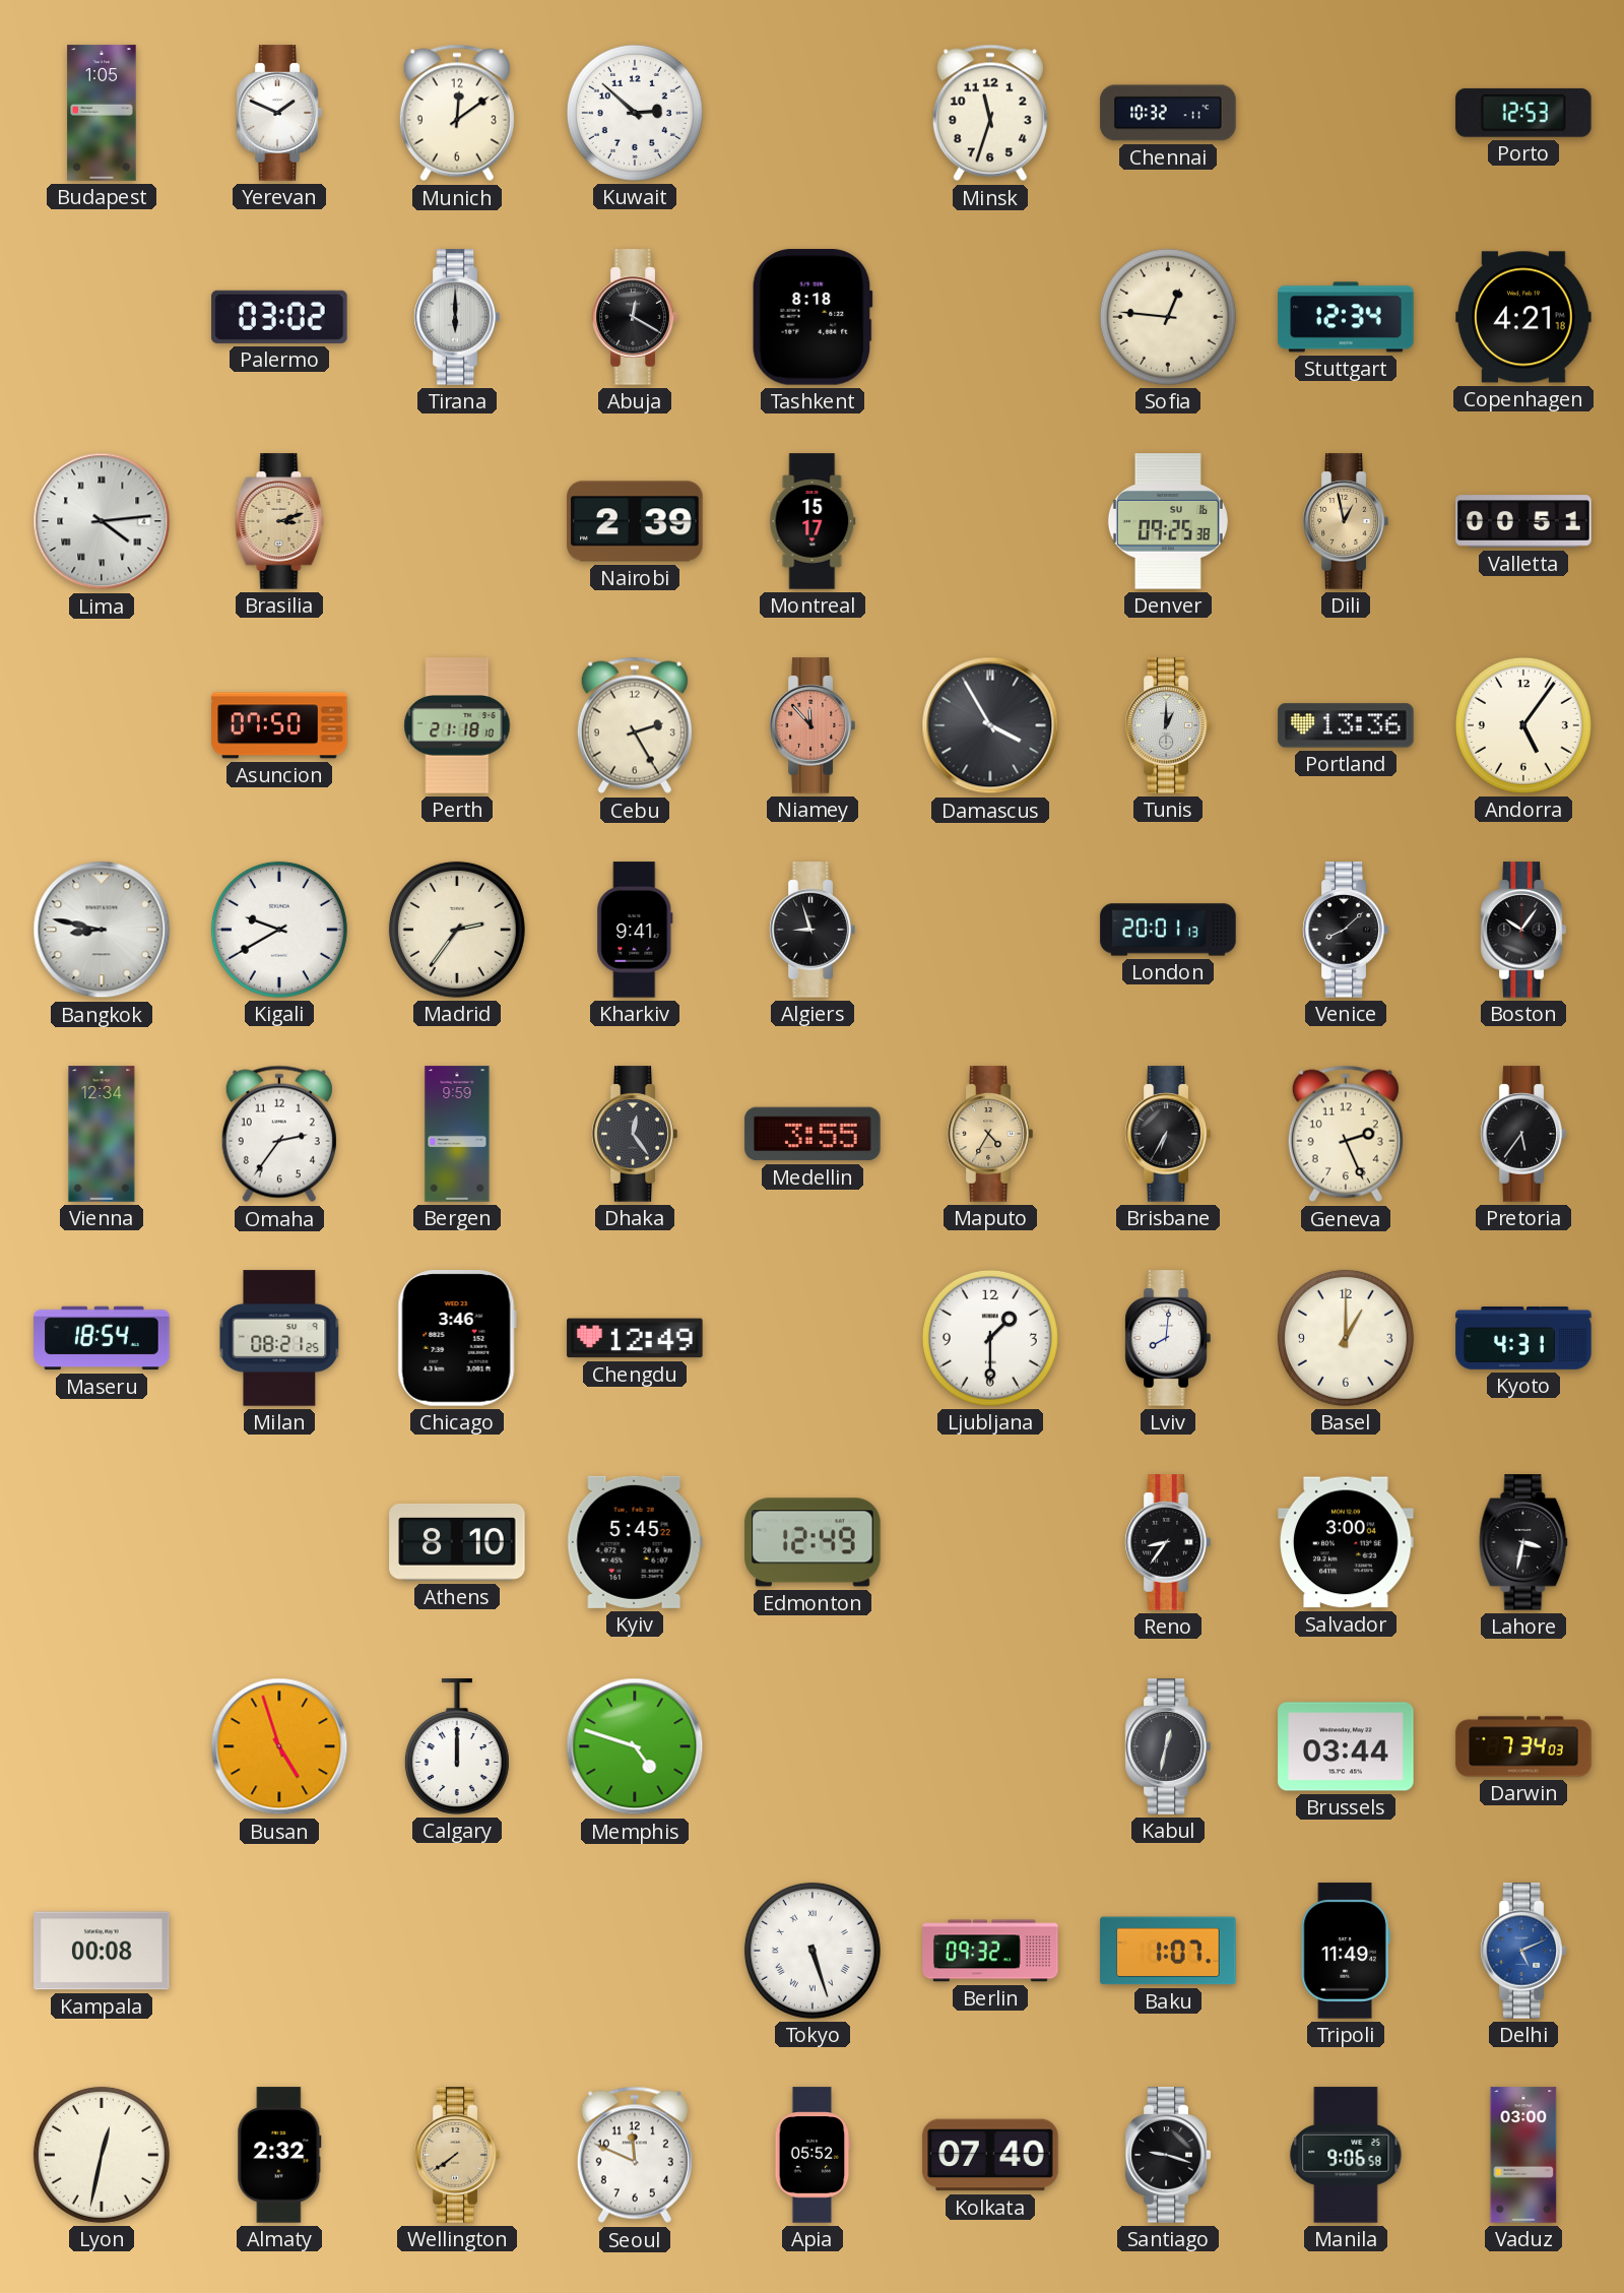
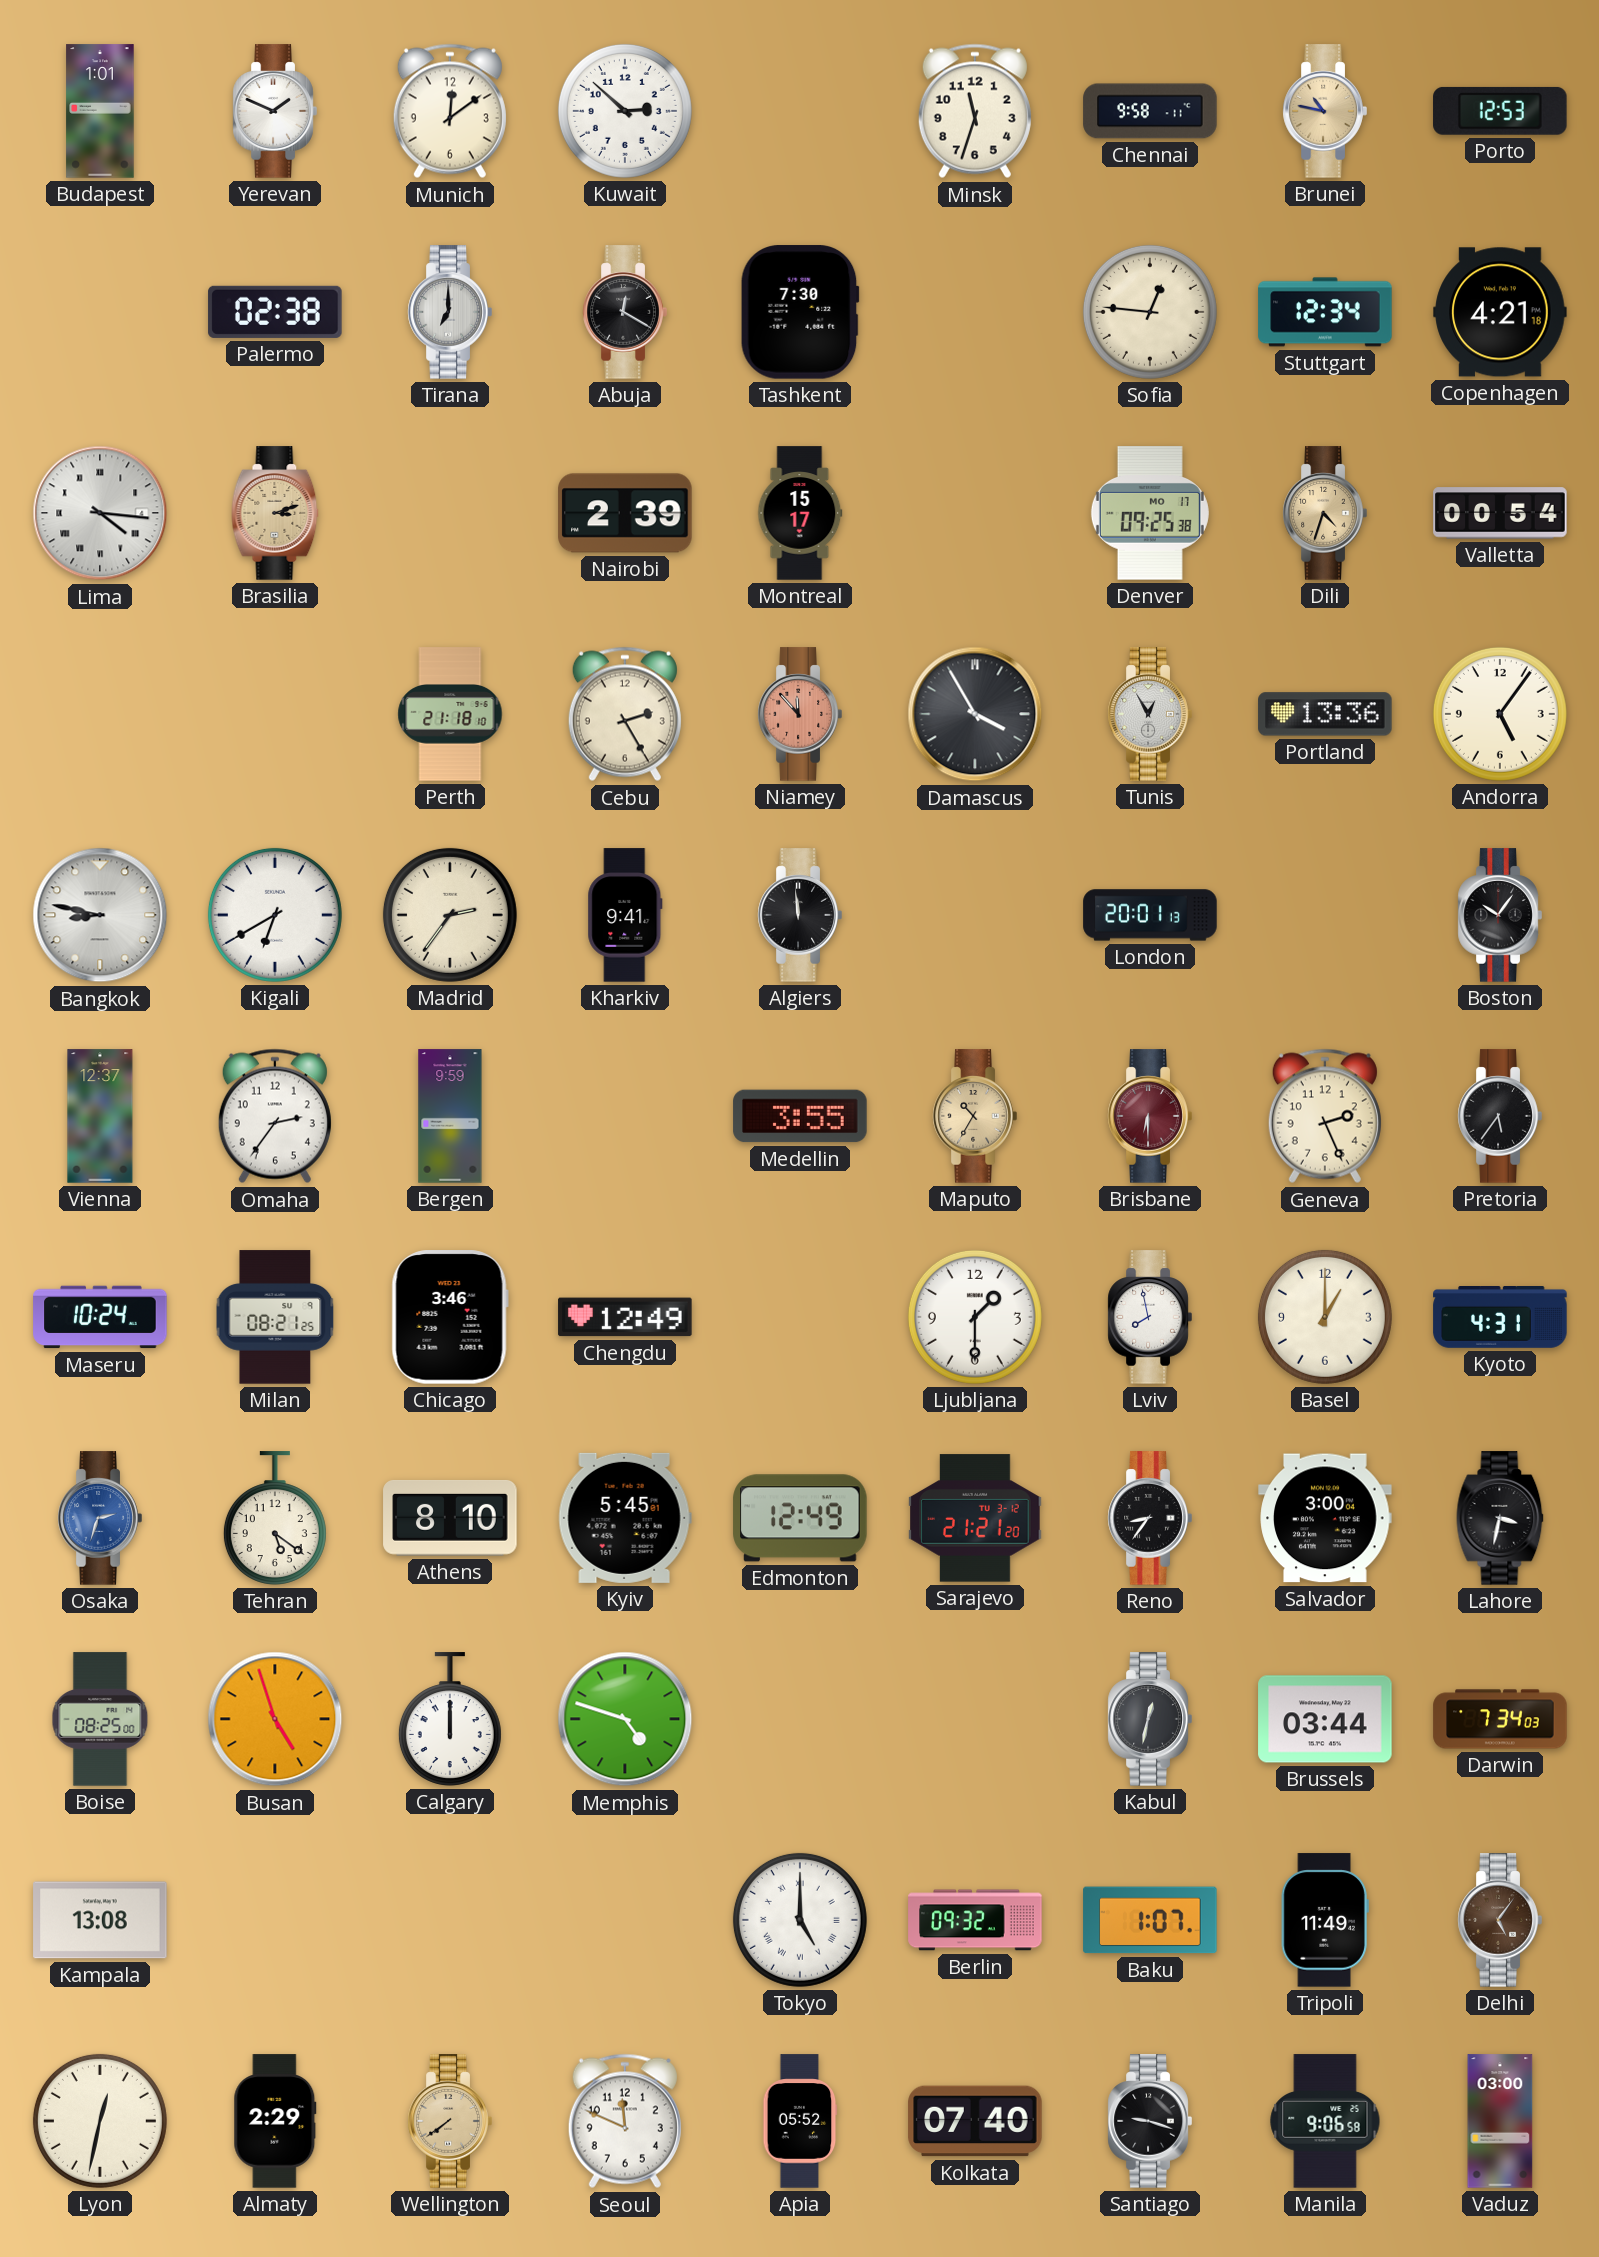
Budapest: 1:05 -> 1:01 (100, 111)
Chennai: 10:32 -> 9:58 (1150, 111)
Brunei: none -> 10:47 (1325, 111)
Palermo: 03:02 -> 02:38 (275, 312)
Tirana: 6:00 -> 7:00 (450, 312)
Tashkent: 8:18 -> 7:30 (800, 312)
Lima: 4:14 -> 4:16 (100, 513)
Denver date: SU 16 -> MO 17 (1150, 513)
Dili: 12:58 -> 4:33 (1325, 513)
Valletta: 00:51 -> 00:54 (1500, 513)
Asuncion: 07:50 -> none (279, 725)
Tunis: 1:00 -> 12:55 (1150, 714)
Kigali: 9:40 -> 6:40 (275, 915)
Algiers: 8:57 -> 11:59 (800, 915)
Venice: 8:08 -> none (1346, 930)
Vienna: 12:34 -> 12:37 (100, 1116)
Dhaka: 12:24 -> none (635, 1134)
Maputo: 4:35 -> 10:35 (975, 1116)
Brisbane: 6:35 -> 6:30 (1150, 1116)
Brisbane dial: black -> burgundy (1150, 1116)
Maseru: 18:54 -> 10:24 (100, 1317)
Lviv: 8:01 -> 7:58 (1150, 1317)
Osaka: none -> 2:33 (100, 1518)
Tehran: none -> 5:21 (275, 1518)
Kyiv: 5:45:22 -> 5:45:01 (625, 1518)
Sarajevo: none -> 21:21 (975, 1518)
Boise: none -> 08:25 (100, 1719)
Kampala: 00:08 -> 13:08 (100, 1920)
Tokyo: 5:27 -> 5:00 (800, 1920)
Delhi: 5:11 -> 5:06 (1500, 1920)
Delhi dial: blue -> brown (1500, 1920)
Almaty: 2:32 -> 2:29 (275, 2121)
